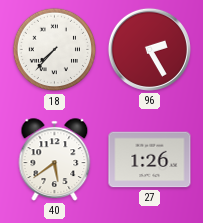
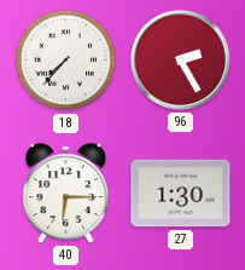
40: 5:39 -> 6:15 (66, 194)
27: 1:26 -> 1:30 (181, 194)
